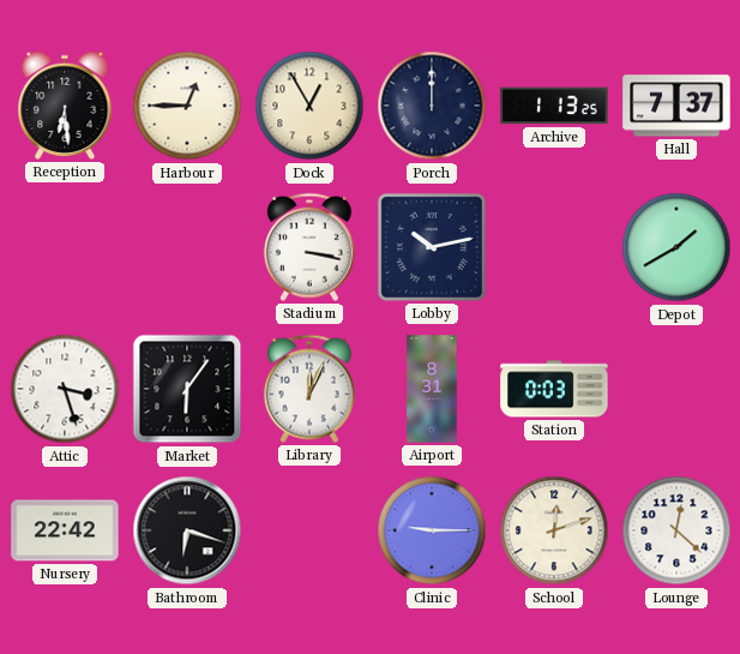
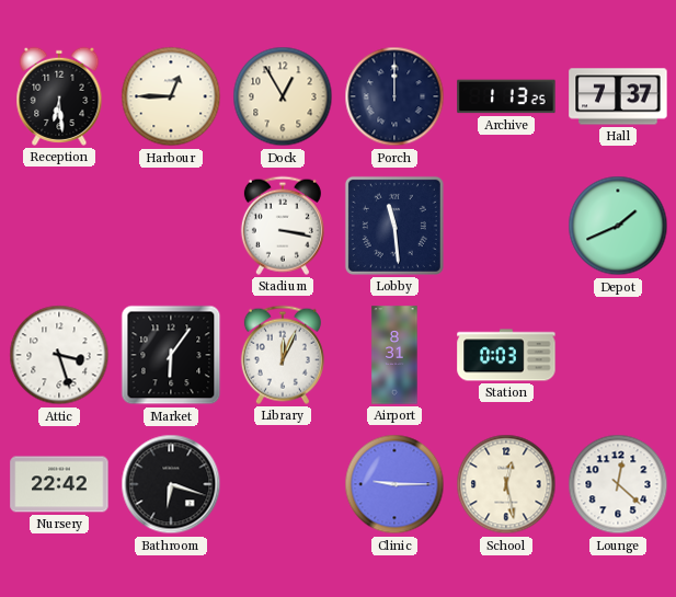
Lobby: 10:13 -> 11:29 (394, 226)
Depot: 1:40 -> 1:41 (618, 226)
School: 12:12 -> 12:28 (506, 484)
